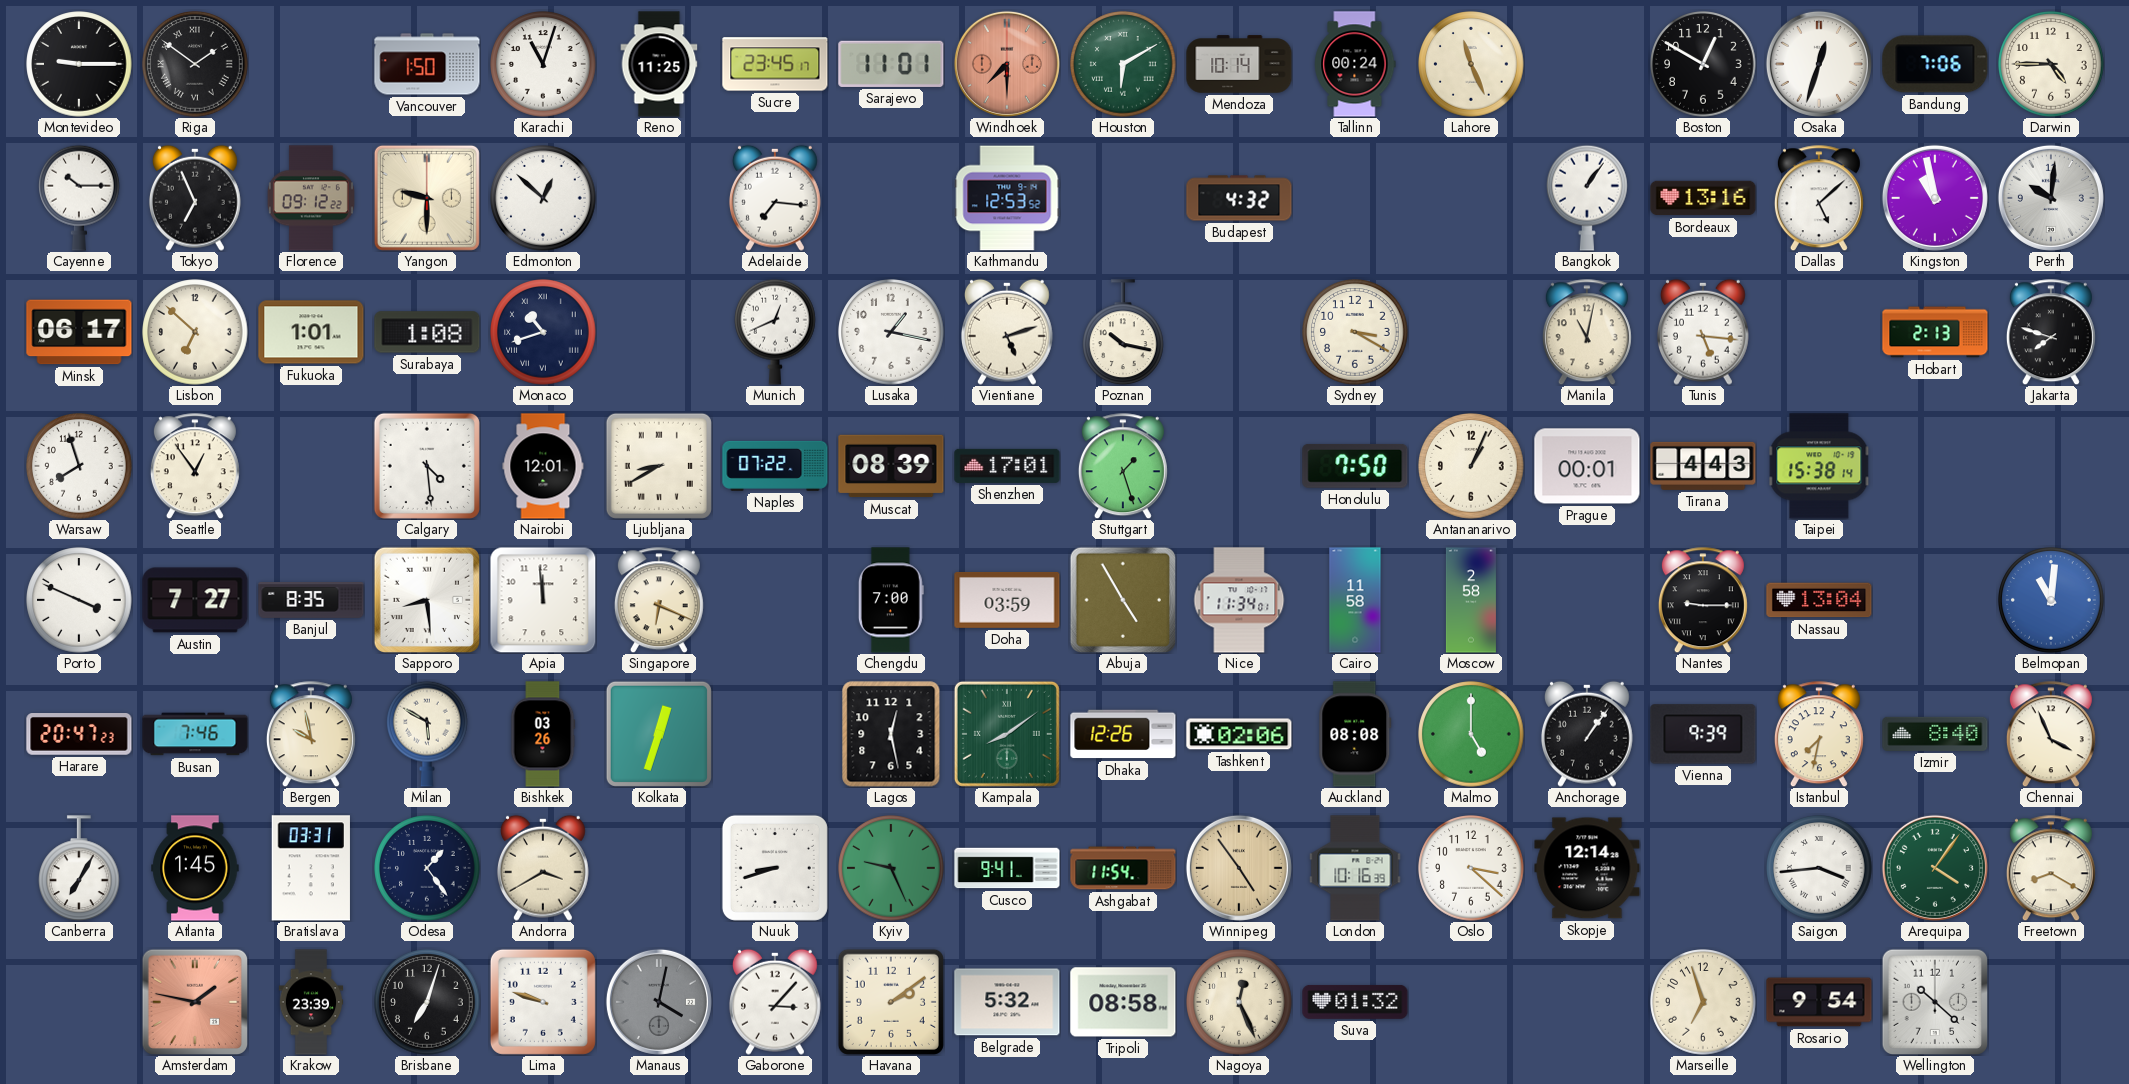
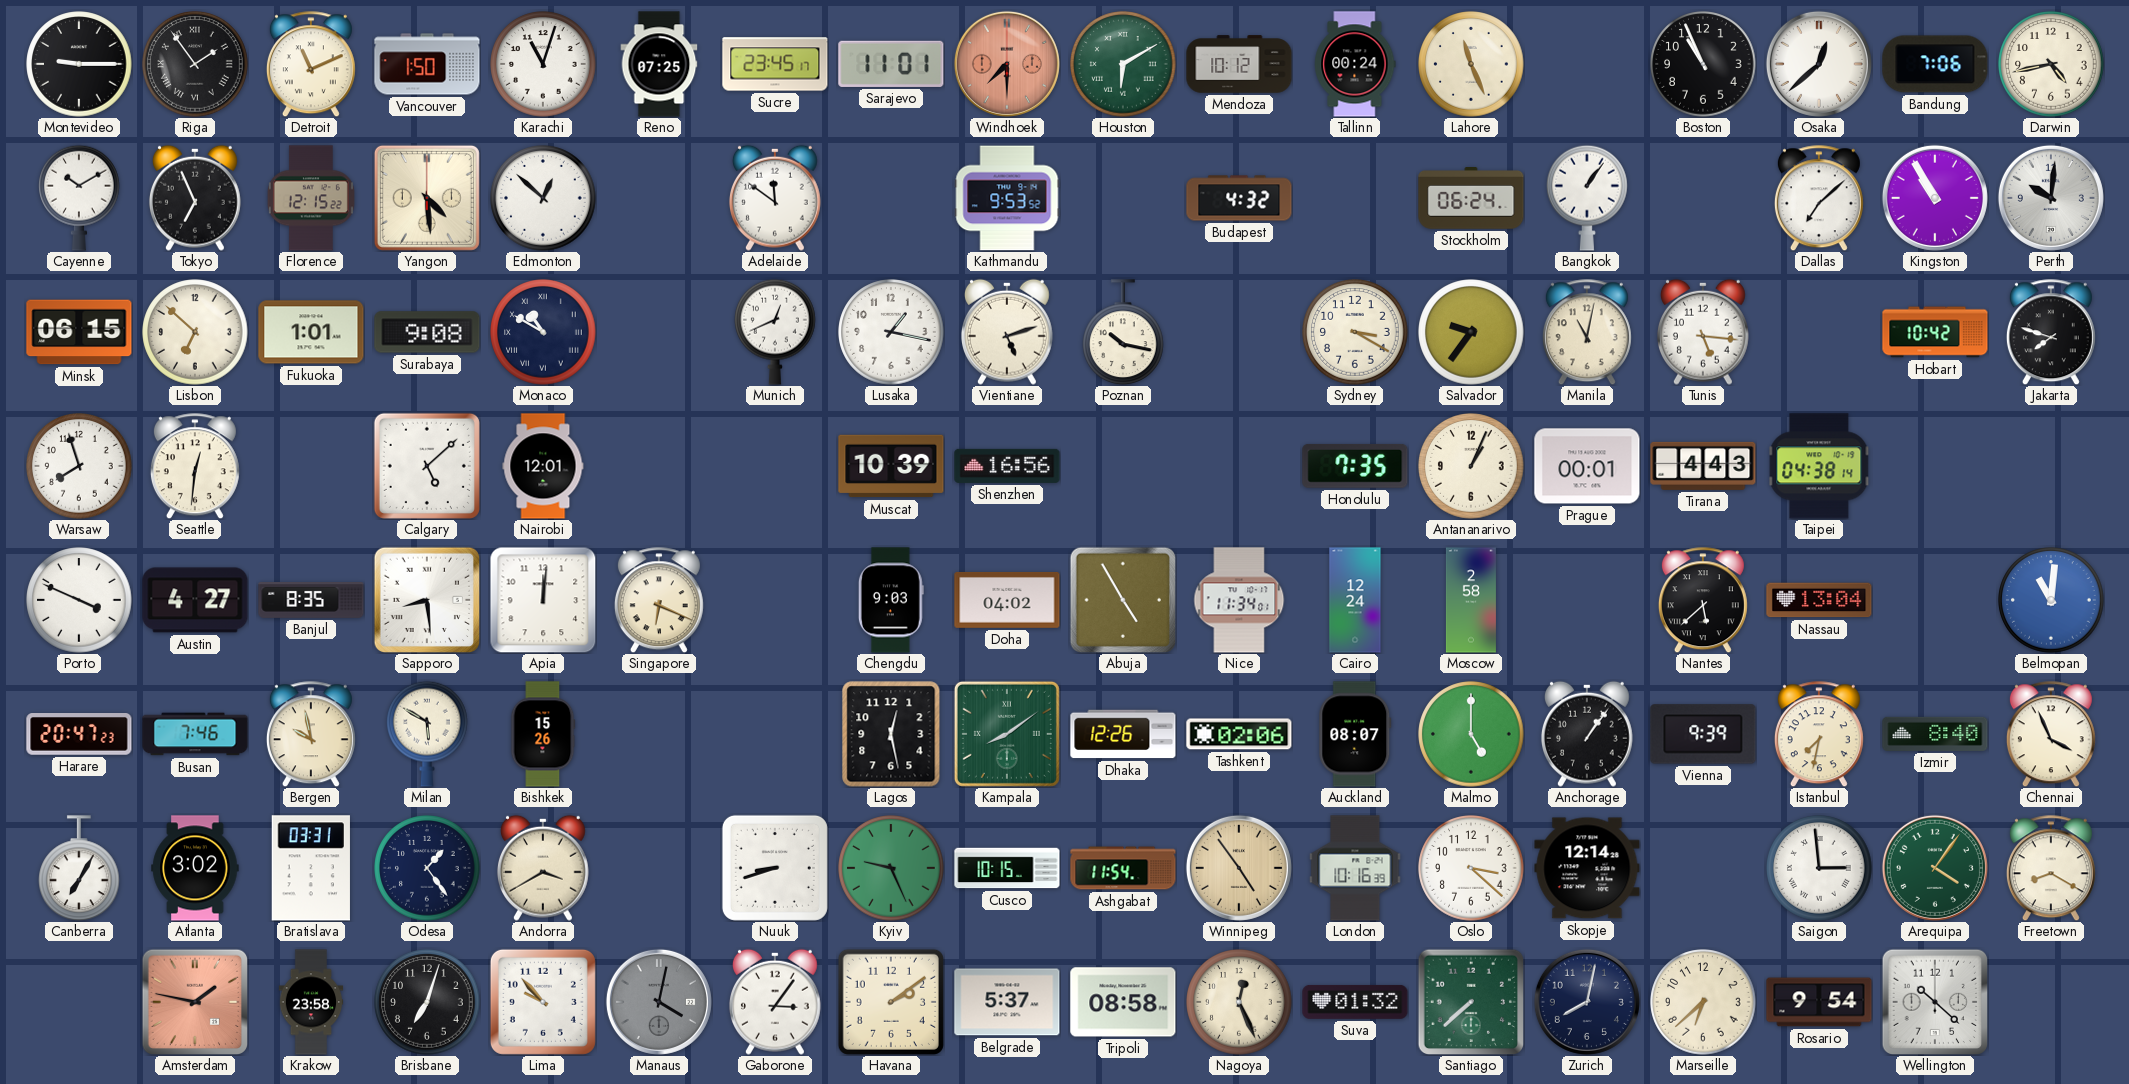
Riga: 1:51 -> 1:54 (195, 64)
Detroit: none -> 11:11 (311, 64)
Reno: 11:25 -> 07:25 (659, 64)
Mendoza: 10:14 -> 10:12 (1239, 64)
Boston: 12:50 -> 10:56 (1703, 64)
Osaka: 12:33 -> 12:38 (1819, 64)
Darwin: 4:45 -> 4:43 (2051, 64)
Cayenne: 10:15 -> 10:10 (80, 198)
Florence: 09:12 -> 12:15 (311, 198)
Yangon: 9:30 -> 4:29 (427, 198)
Adelaide: 7:16 -> 11:51 (775, 198)
Kathmandu: 12:53 -> 9:53 (1007, 198)
Stockholm: none -> 06:24 (1471, 199)
Bordeaux: 13:16 -> none (1703, 198)
Dallas: 5:08 -> 7:08 (1819, 198)
Kingston: 10:58 -> 10:55 (1935, 198)
Minsk: 06:17 -> 06:15 (79, 332)
Surabaya: 1:08 -> 9:08 (427, 332)
Monaco: 10:42 -> 10:50 (543, 332)
Salvador: none -> 9:36 (1471, 332)
Hobart: 2:13 -> 10:42 (1935, 332)
Seattle: 12:54 -> 12:31 (195, 466)
Calgary: 4:29 -> 5:08 (427, 466)
Ljubljana: 8:40 -> none (659, 466)
Naples: 07:22 -> none (775, 466)
Muscat: 08:39 -> 10:39 (891, 466)
Shenzhen: 17:01 -> 16:56 (1007, 466)
Stuttgart: 1:27 -> none (1123, 466)
Honolulu: 7:50 -> 7:35 (1355, 466)
Taipei: 15:38 -> 04:38 (1819, 466)
Austin: 7:27 -> 4:27 (195, 600)
Apia: 11:59 -> 12:01 (543, 600)
Chengdu: 7:00 -> 9:03 (891, 600)
Doha: 03:59 -> 04:02 (1007, 600)
Cairo: 11:58 -> 12:24 (1355, 600)
Nantes: 9:15 -> 5:38 (1703, 600)
Bishkek: 03:26 -> 15:26 (543, 734)
Kolkata: 12:33 -> none (659, 734)
Auckland: 08:08 -> 08:07 (1355, 734)
Atlanta: 1:45 -> 3:02 (195, 868)
Cusco: 9:41 -> 10:15 (1007, 868)
Saigon: 3:44 -> 2:59 (1819, 868)
Krakow: 23:39 -> 23:58 (311, 1002)
Lima: 9:48 -> 9:53 (543, 1002)
Gaborone: 3:07 -> 3:06 (775, 1002)
Belgrade: 5:32 -> 5:37 (1007, 1002)
Santiago: none -> 7:38 (1471, 1002)
Zurich: none -> 8:02 (1587, 1002)
Marseille: 6:57 -> 6:38 (1703, 1002)
